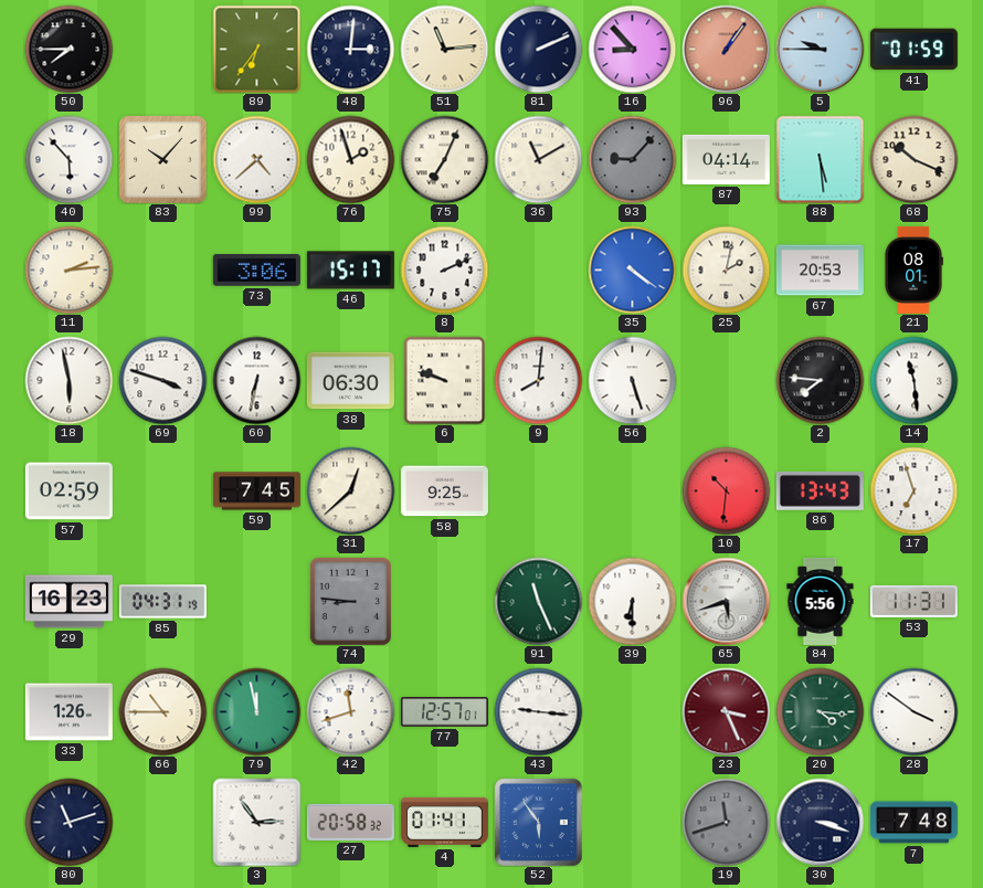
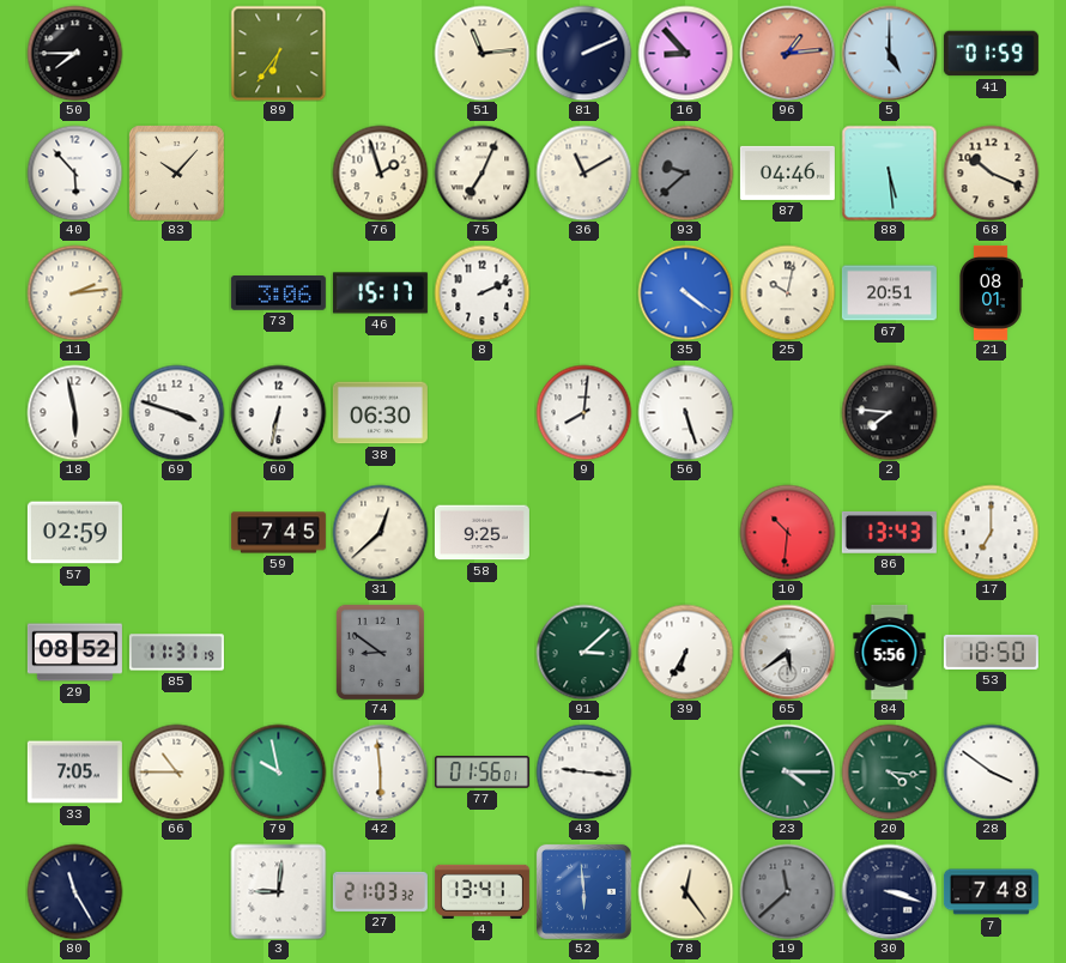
48: 3:01 -> none (350, 49)
96: 1:06 -> 1:14 (787, 53)
5: 9:45 -> 5:00 (889, 53)
99: 4:38 -> none (256, 159)
93: 9:07 -> 9:38 (685, 172)
87: 04:14 -> 04:46 (787, 172)
25: 2:02 -> 10:02 (787, 292)
67: 20:53 -> 20:51 (889, 293)
6: 9:48 -> none (445, 380)
14: 11:29 -> none (913, 380)
17: 6:57 -> 7:00 (991, 532)
29: 16:23 -> 08:52 (74, 653)
85: 04:31 -> 11:31 (176, 653)
74: 8:46 -> 8:51 (380, 652)
91: 11:26 -> 3:08 (583, 652)
39: 6:30 -> 6:35 (685, 652)
65: 5:42 -> 5:39 (787, 652)
53: 11:31 -> 18:50 (991, 652)
33: 1:26 -> 7:05 (74, 773)
79: 11:58 -> 9:58 (278, 771)
42: 11:42 -> 5:59 (380, 771)
77: 12:57 -> 01:56 (481, 773)
23: 3:26 -> 4:15 (787, 771)
23 dial: burgundy -> green (787, 771)
80: 11:12 -> 11:25 (74, 891)
3: 2:54 -> 9:01 (278, 891)
27: 20:58 -> 21:03 (380, 891)
4: 01:41 -> 13:41 (481, 891)
52: 5:54 -> 5:59 (583, 891)
78: none -> 12:24 (685, 891)
19: 11:42 -> 11:38 (787, 891)
